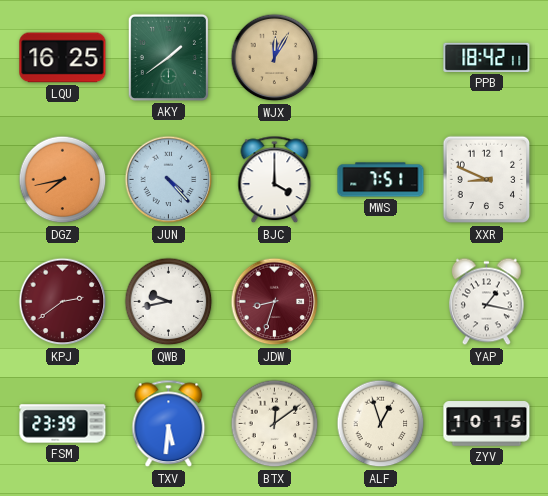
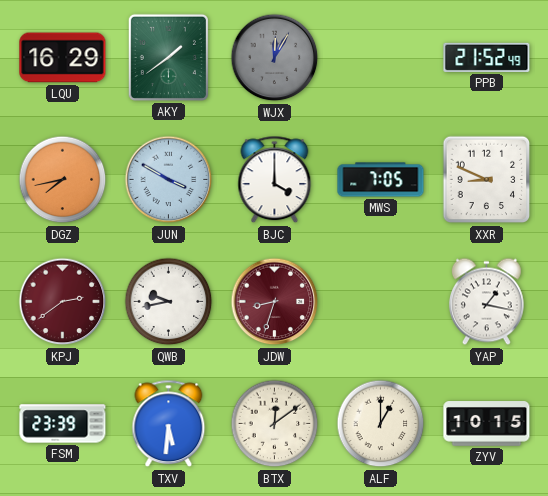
LQU: 16:25 -> 16:29 (63, 58)
WJX dial: champagne -> grey (275, 58)
PPB: 18:42 -> 21:52 (487, 57)
JUN: 4:23 -> 3:50 (169, 180)
MWS: 7:51 -> 7:05 (381, 180)
ALF: 12:57 -> 1:00 (381, 424)
